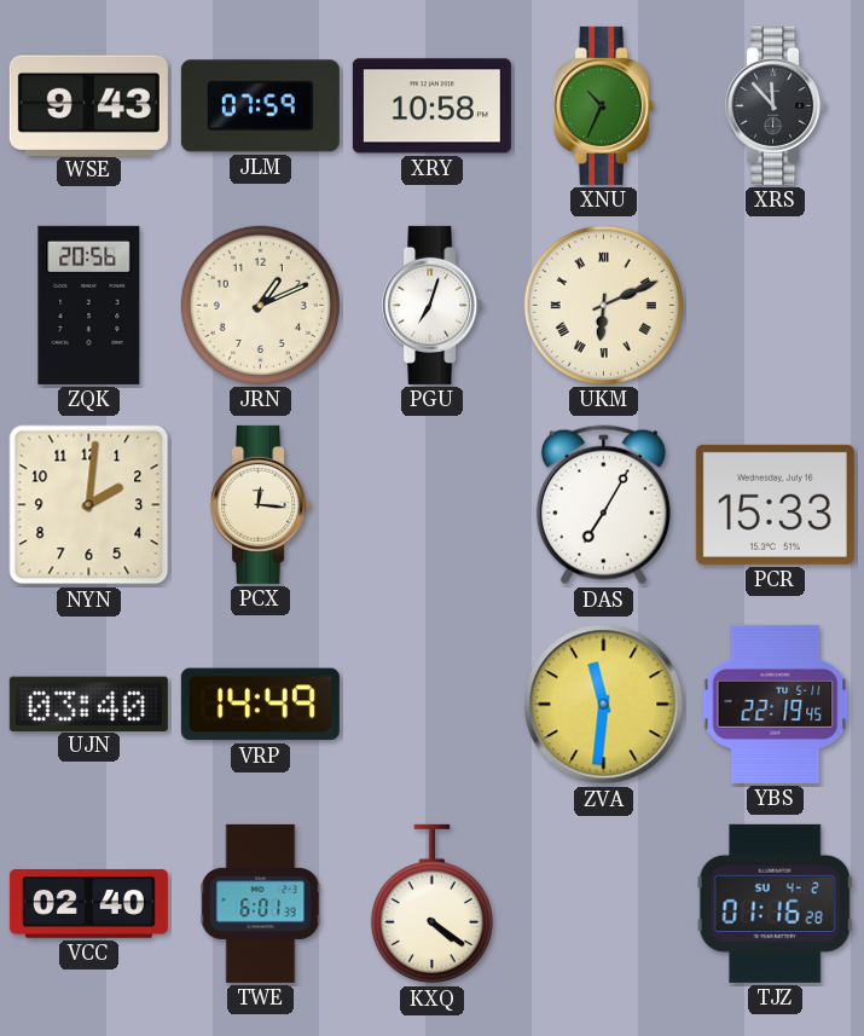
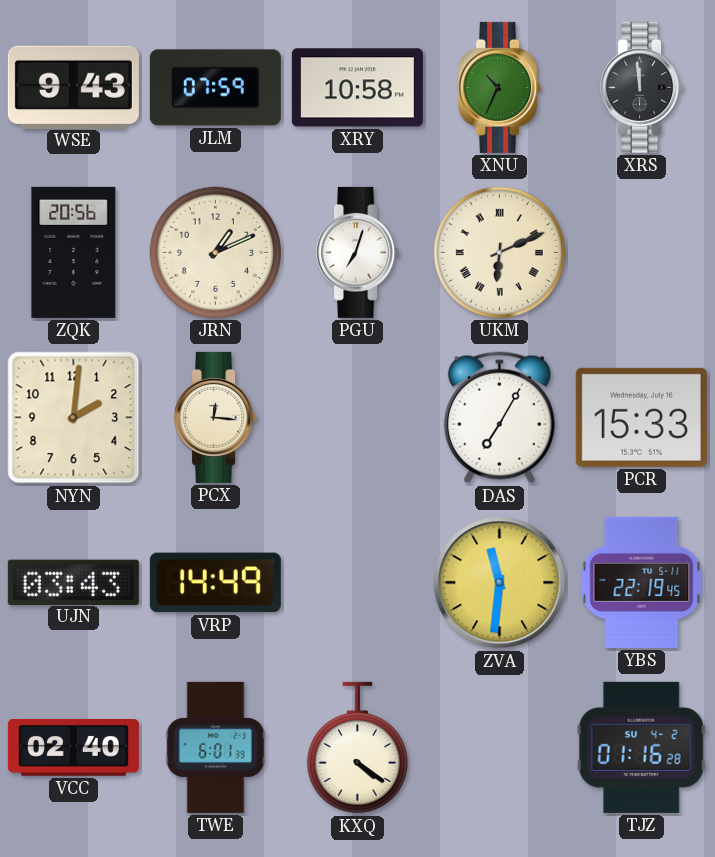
XRS: 11:53 -> 11:59 (642, 87)
UJN: 03:40 -> 03:43 (73, 582)
